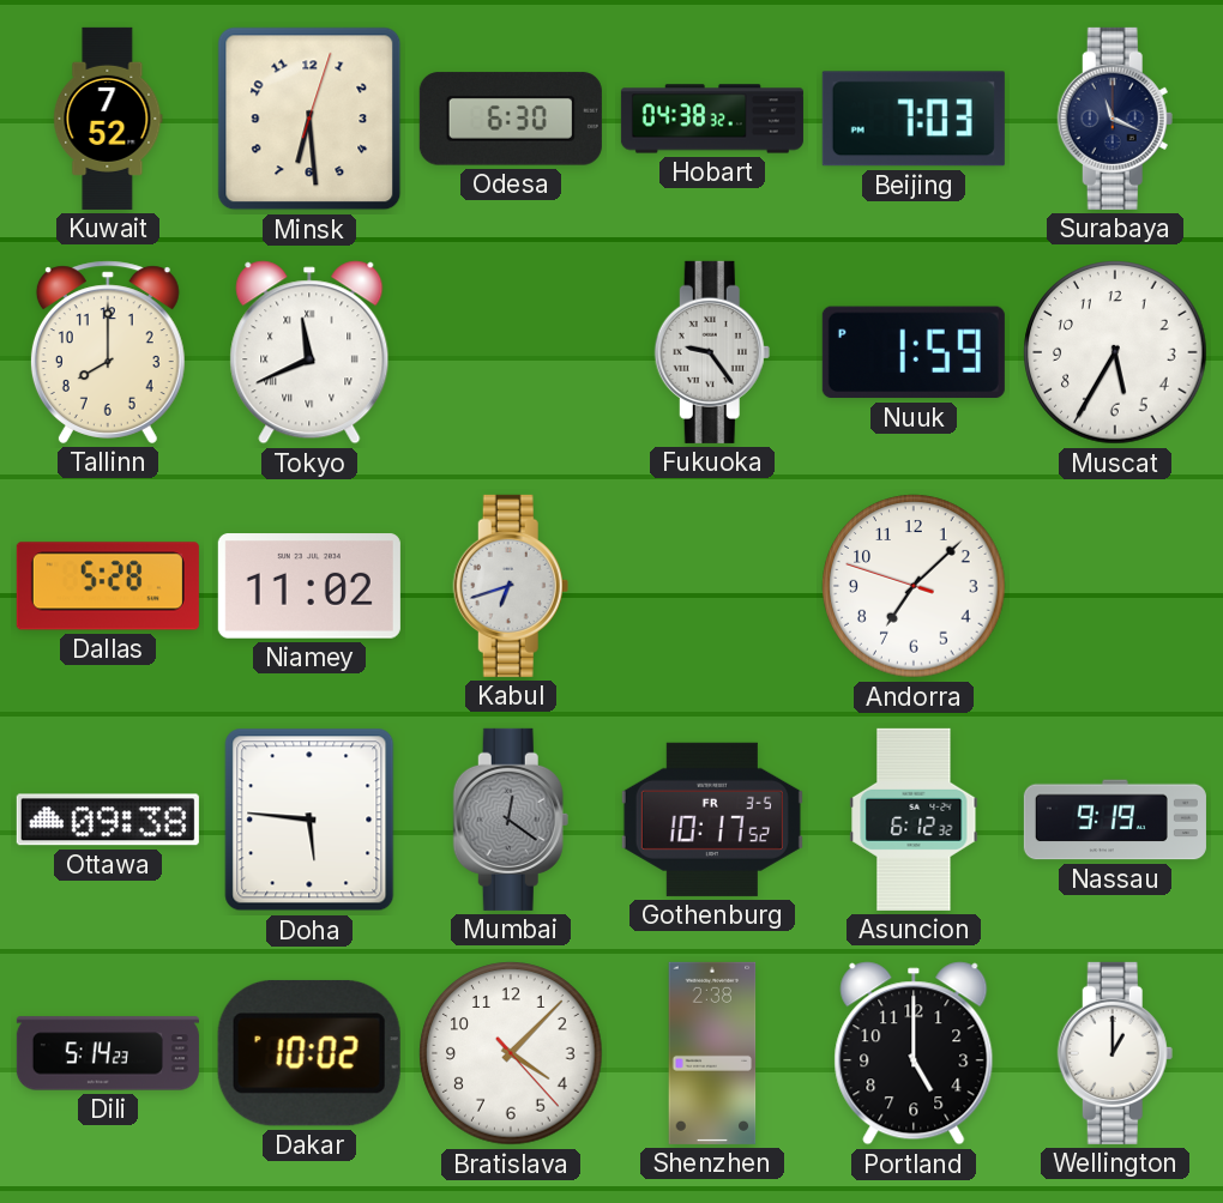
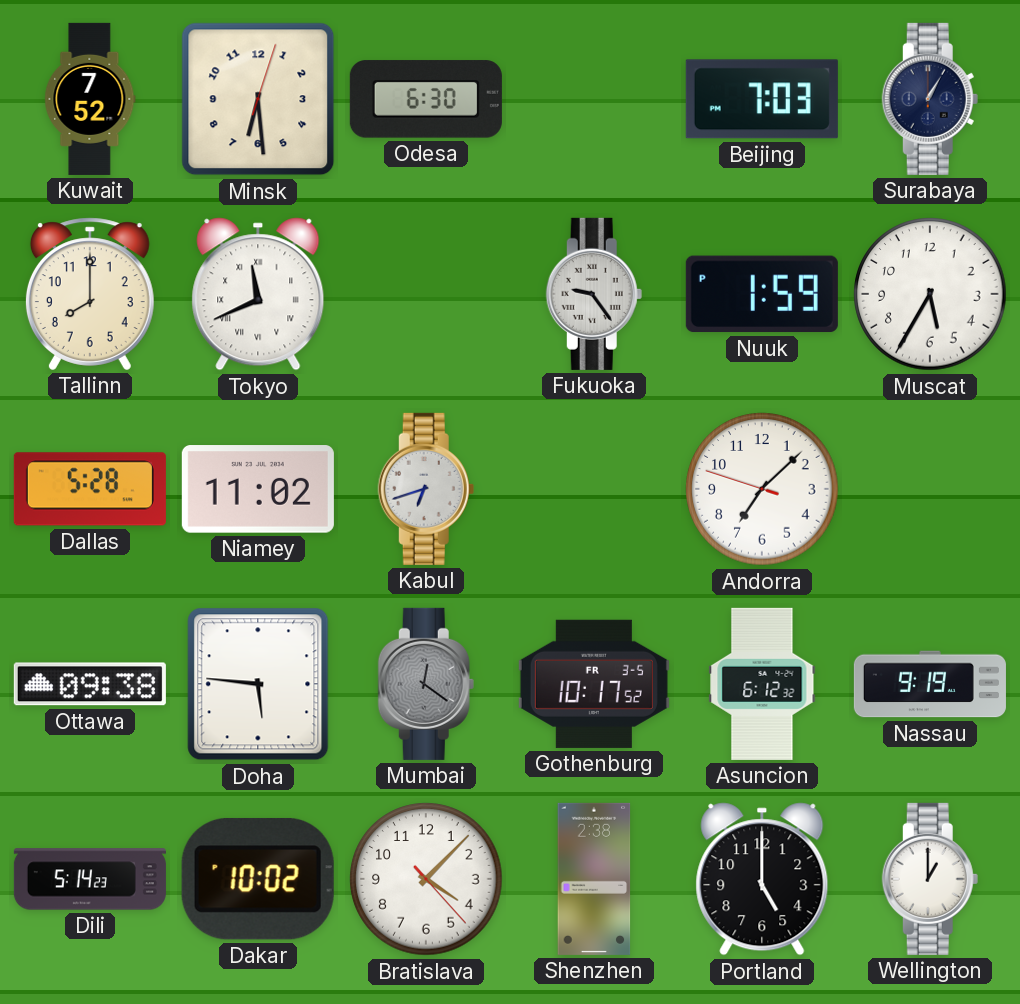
Hobart: 04:38 -> none (712, 119)
Surabaya: 11:19 -> 1:05 (930, 99)
